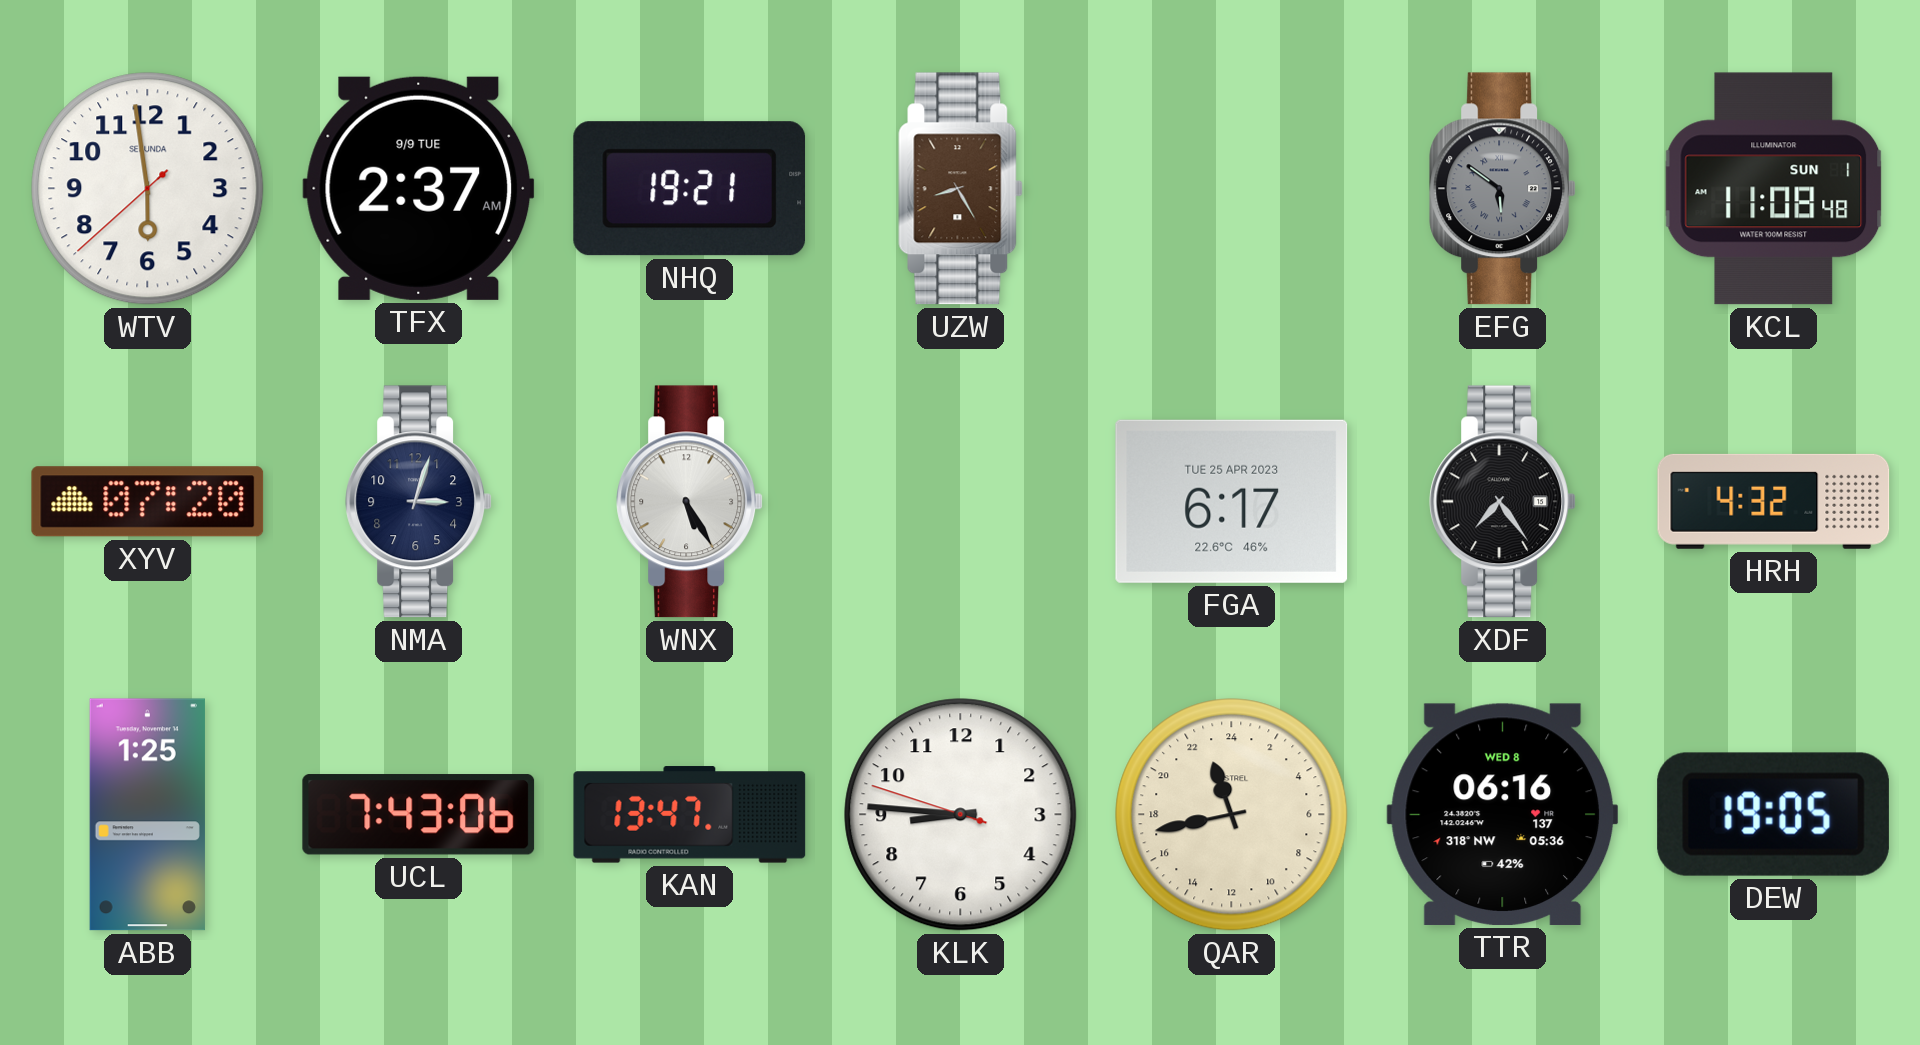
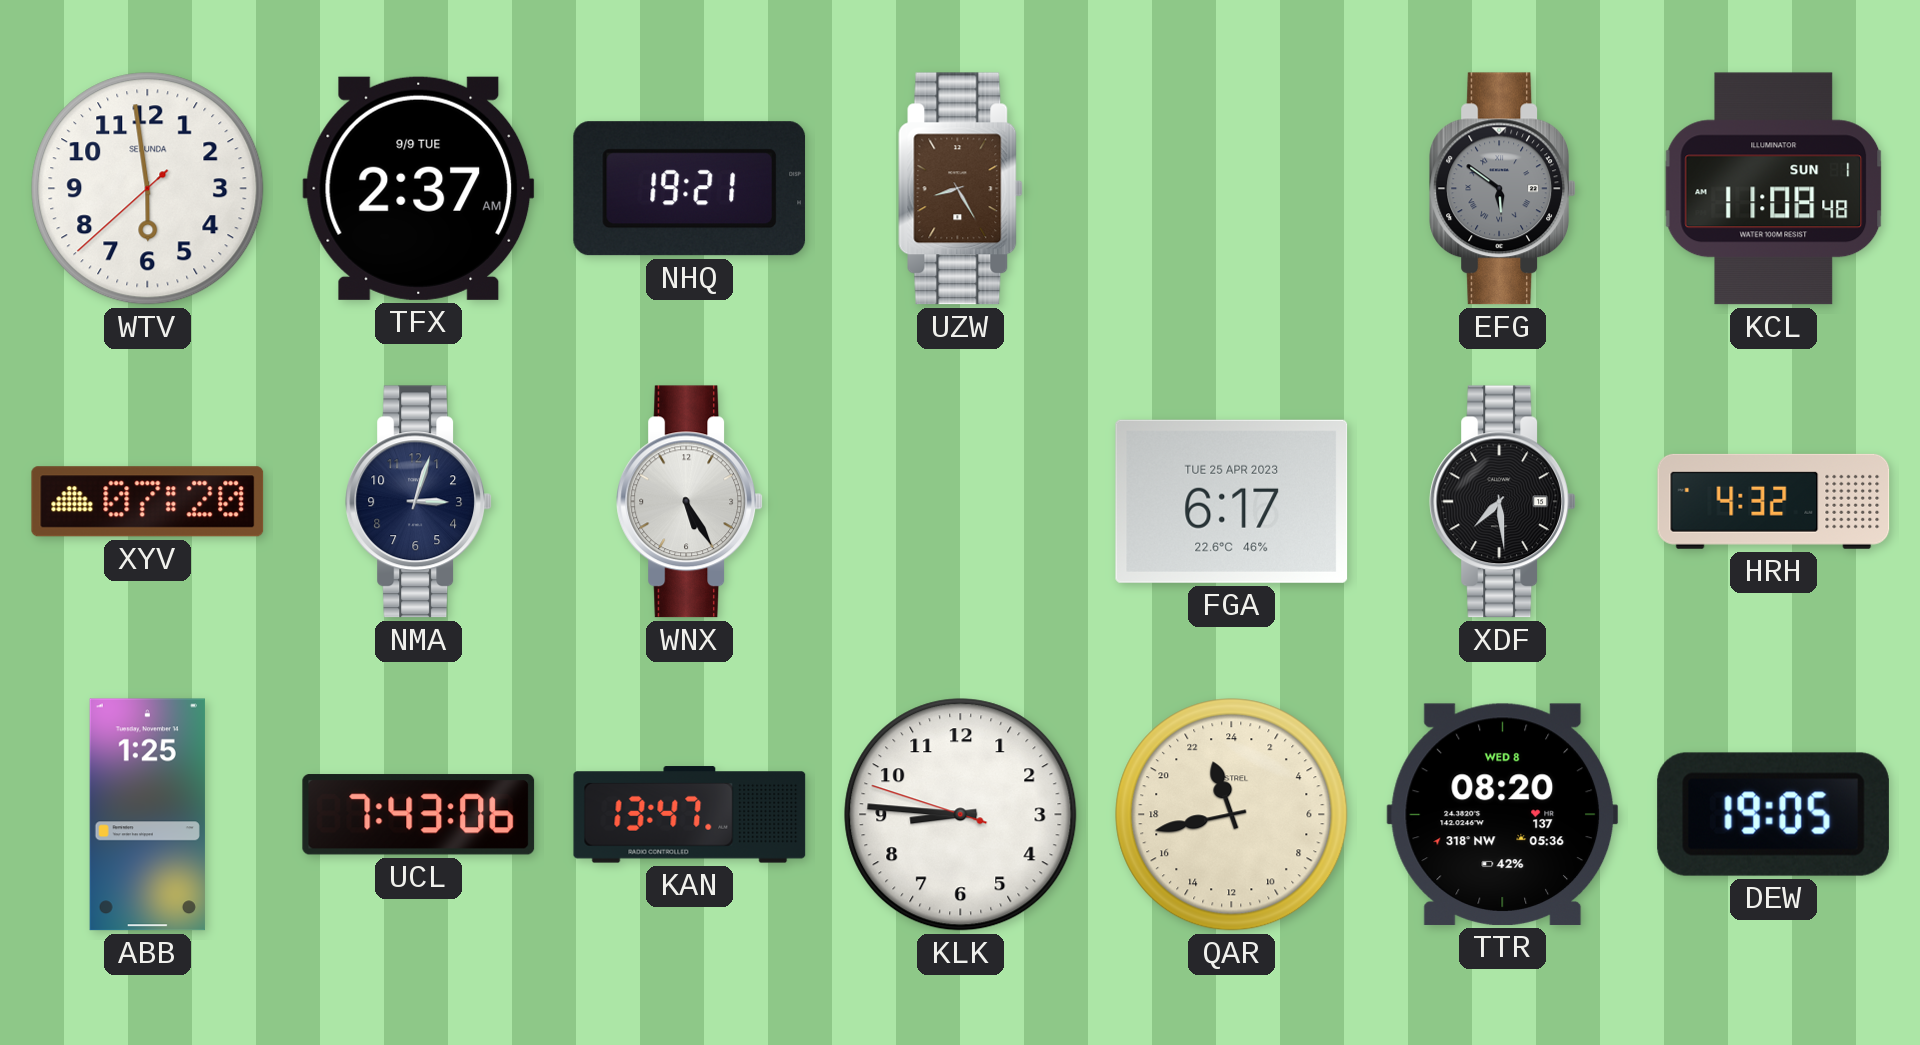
XDF: 7:24 -> 7:29 (1502, 502)
TTR: 06:16 -> 08:20 (1503, 814)
